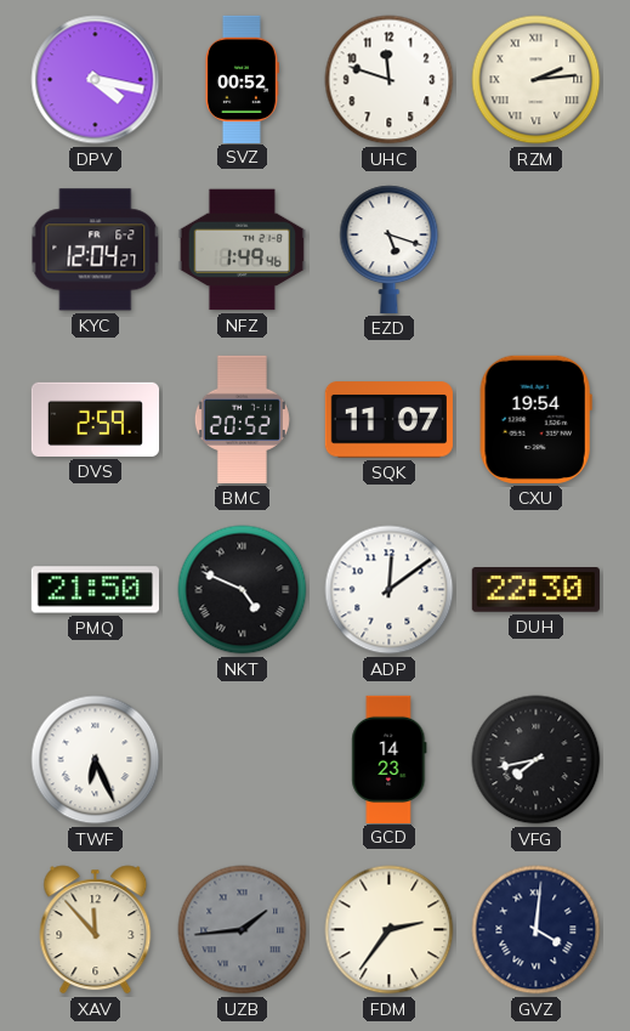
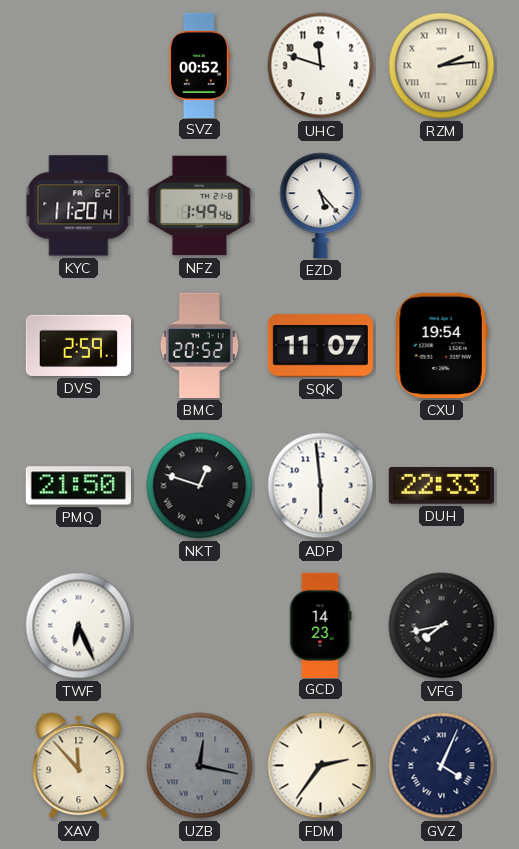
DPV: 4:17 -> none (96, 80)
KYC: 12:04 -> 11:20 (79, 206)
EZD: 5:18 -> 5:23 (321, 205)
NKT: 4:49 -> 12:48 (200, 486)
ADP: 12:09 -> 5:59 (321, 486)
DUH: 22:30 -> 22:33 (441, 486)
UZB: 1:44 -> 12:17 (200, 766)
GVZ: 4:01 -> 4:04 (442, 766)
